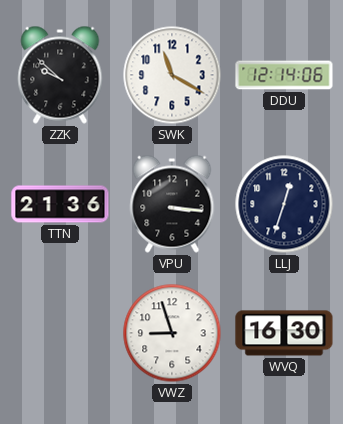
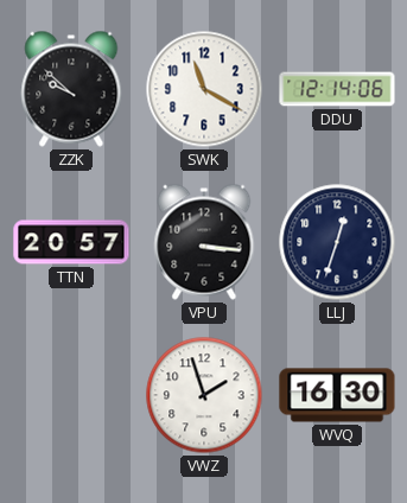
TTN: 21:36 -> 20:57 (71, 242)
VWZ: 8:57 -> 1:57 (204, 395)
